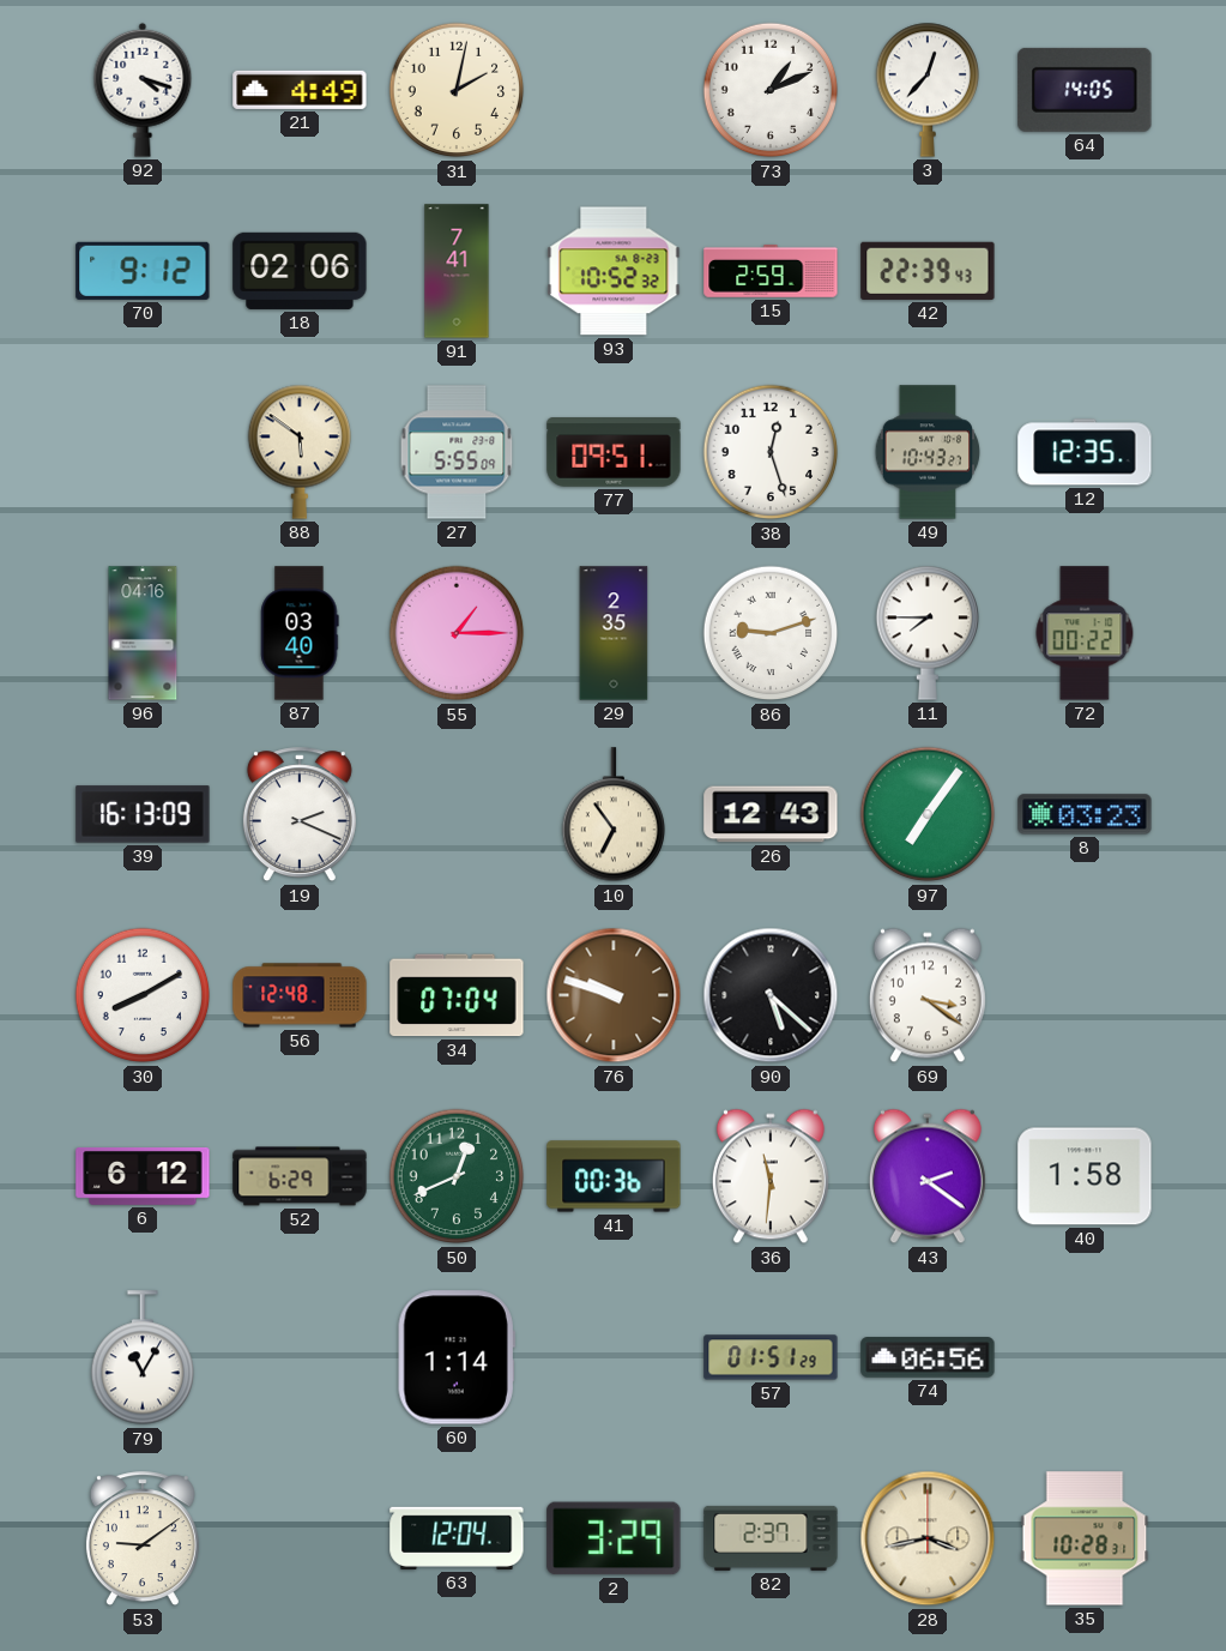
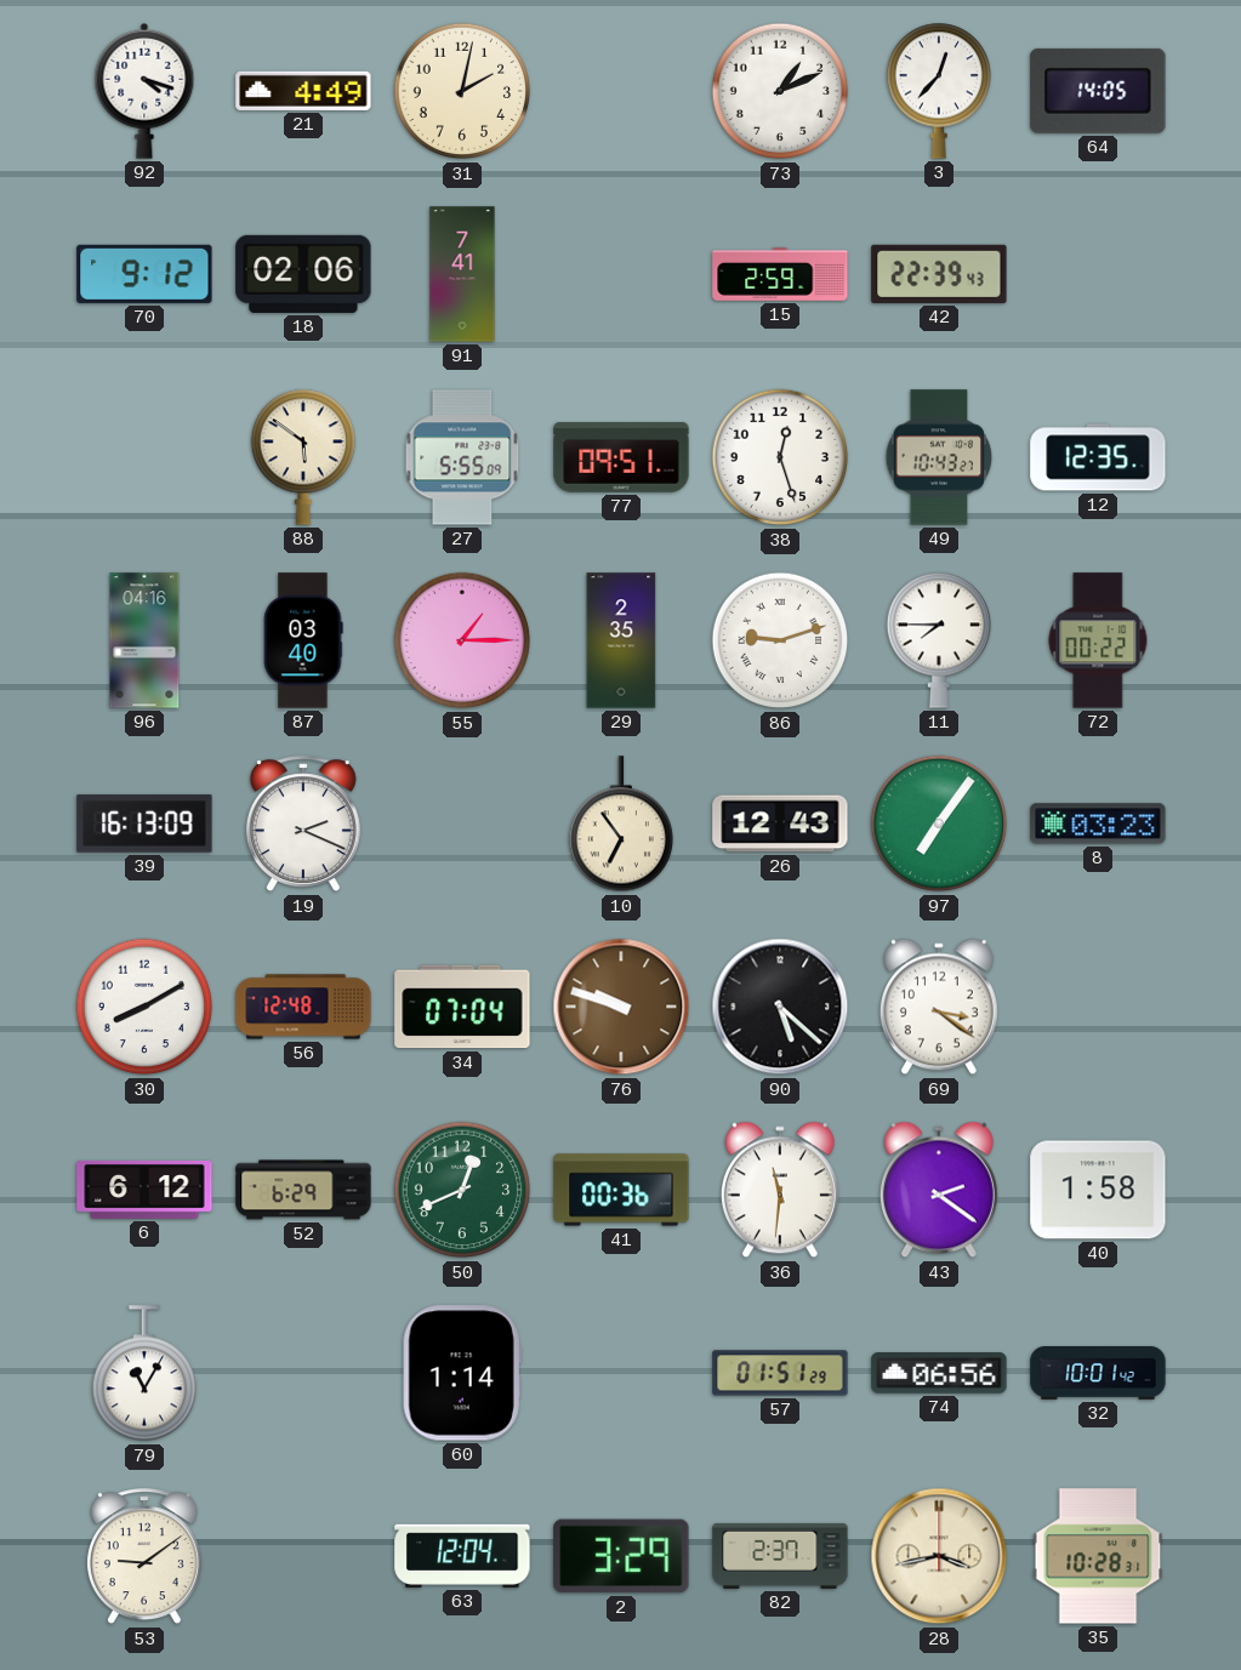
93: 10:52 -> none (614, 271)
32: none -> 10:01 (1098, 1374)
